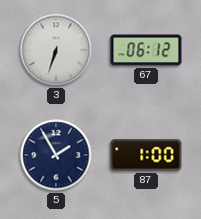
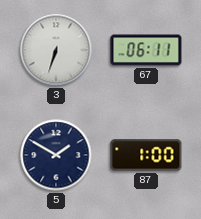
67: 06:12 -> 06:11 (146, 50)
5: 1:55 -> 1:50 (56, 155)
